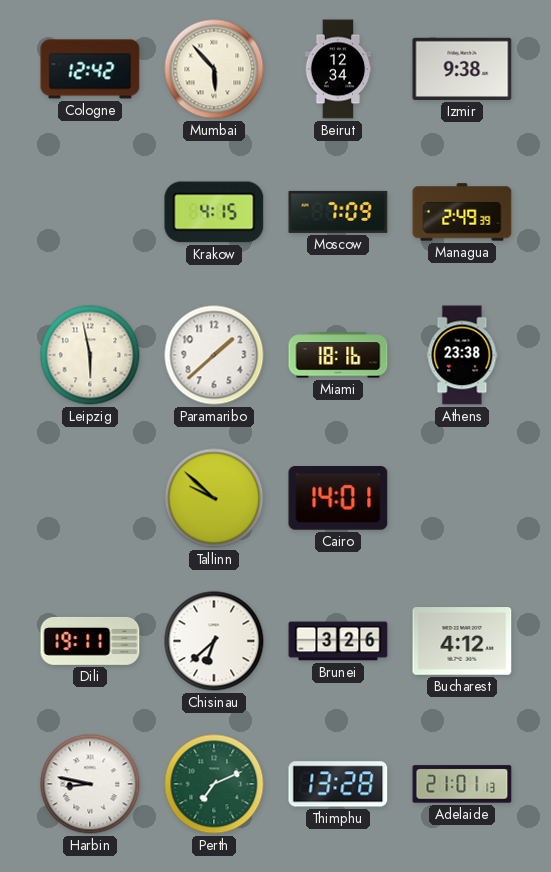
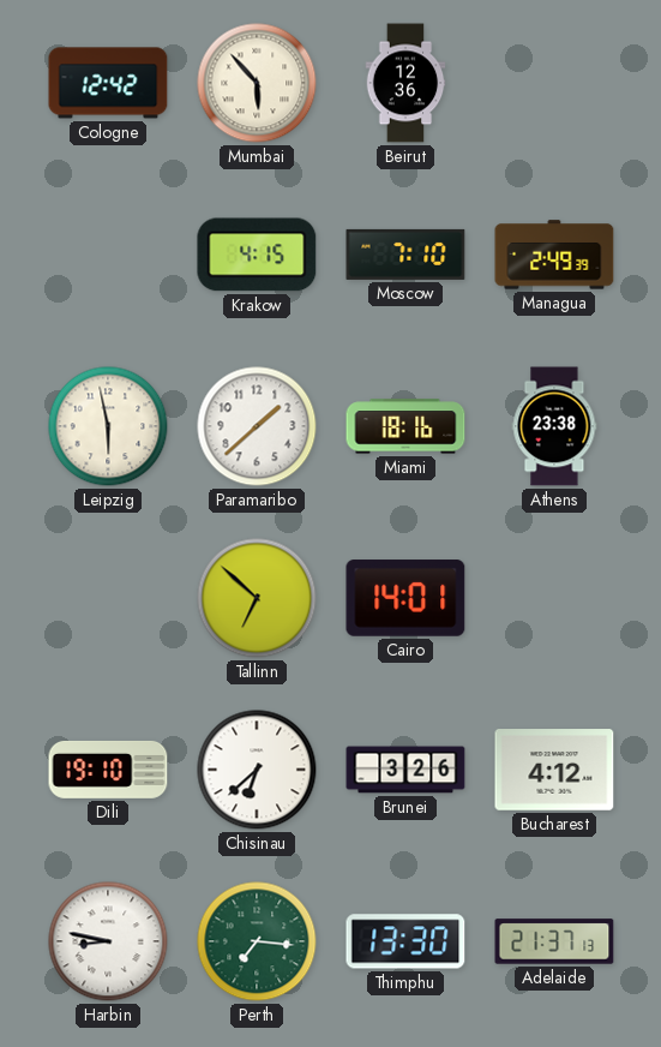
Beirut: 12:34 -> 12:36 (405, 83)
Izmir: 9:38 -> none (462, 69)
Moscow: 7:09 -> 7:10 (405, 255)
Tallinn: 9:52 -> 6:52 (257, 598)
Dili: 19:11 -> 19:10 (108, 770)
Perth: 7:11 -> 7:16 (257, 941)
Thimphu: 13:28 -> 13:30 (405, 941)
Adelaide: 21:01 -> 21:37 (554, 941)
